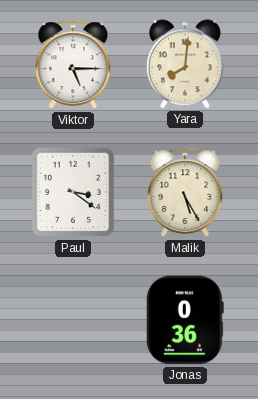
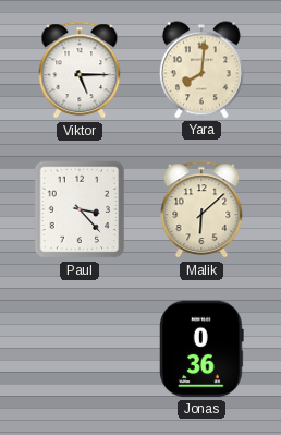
Paul: 3:21 -> 3:23 (80, 209)
Malik: 5:25 -> 6:08 (201, 210)
